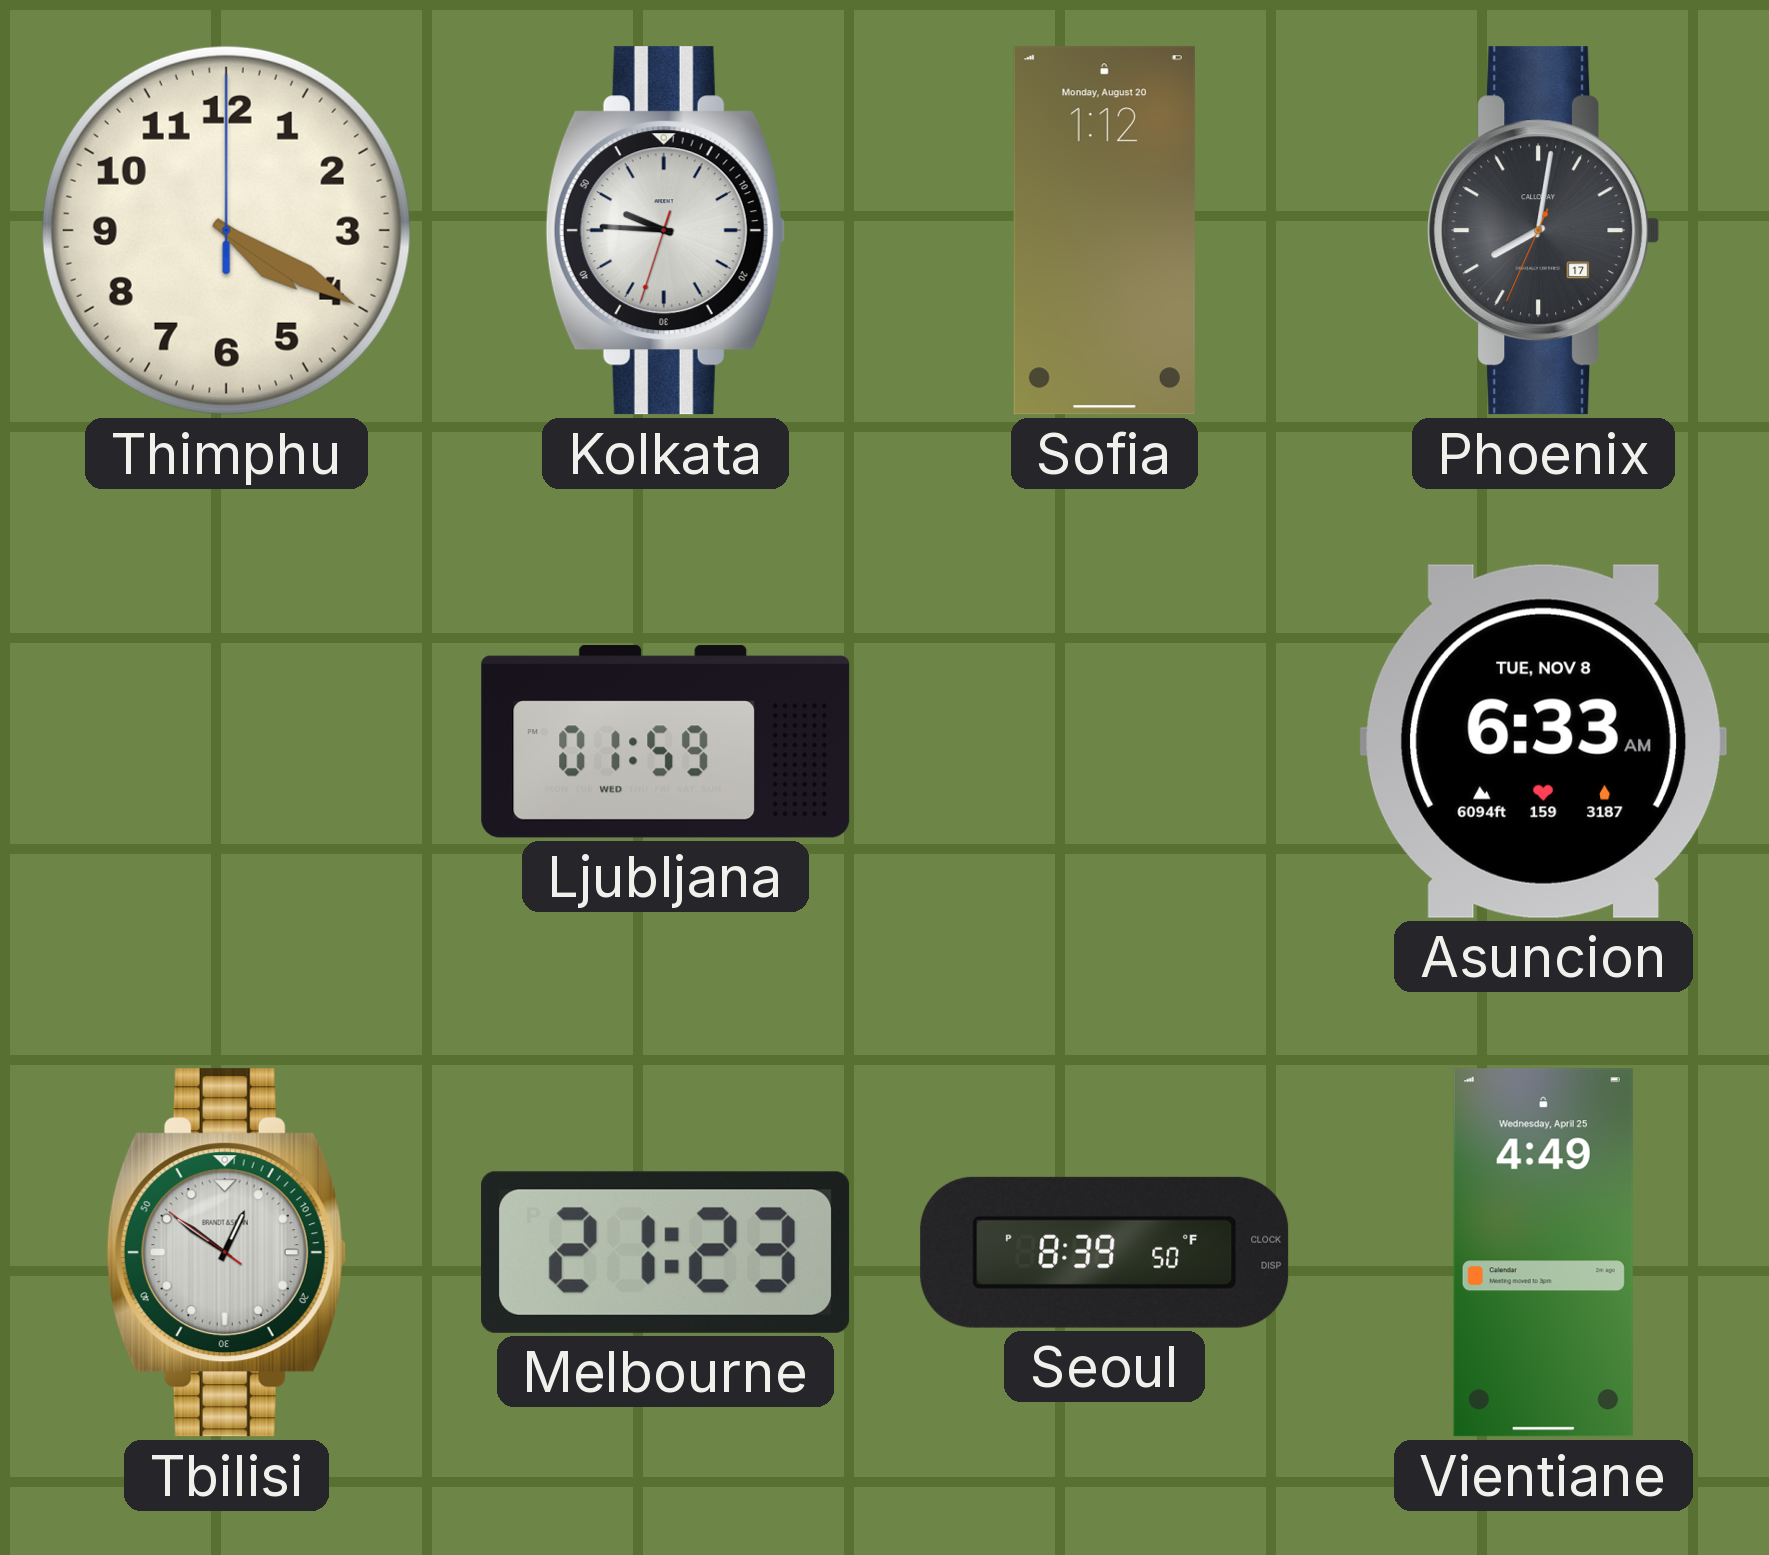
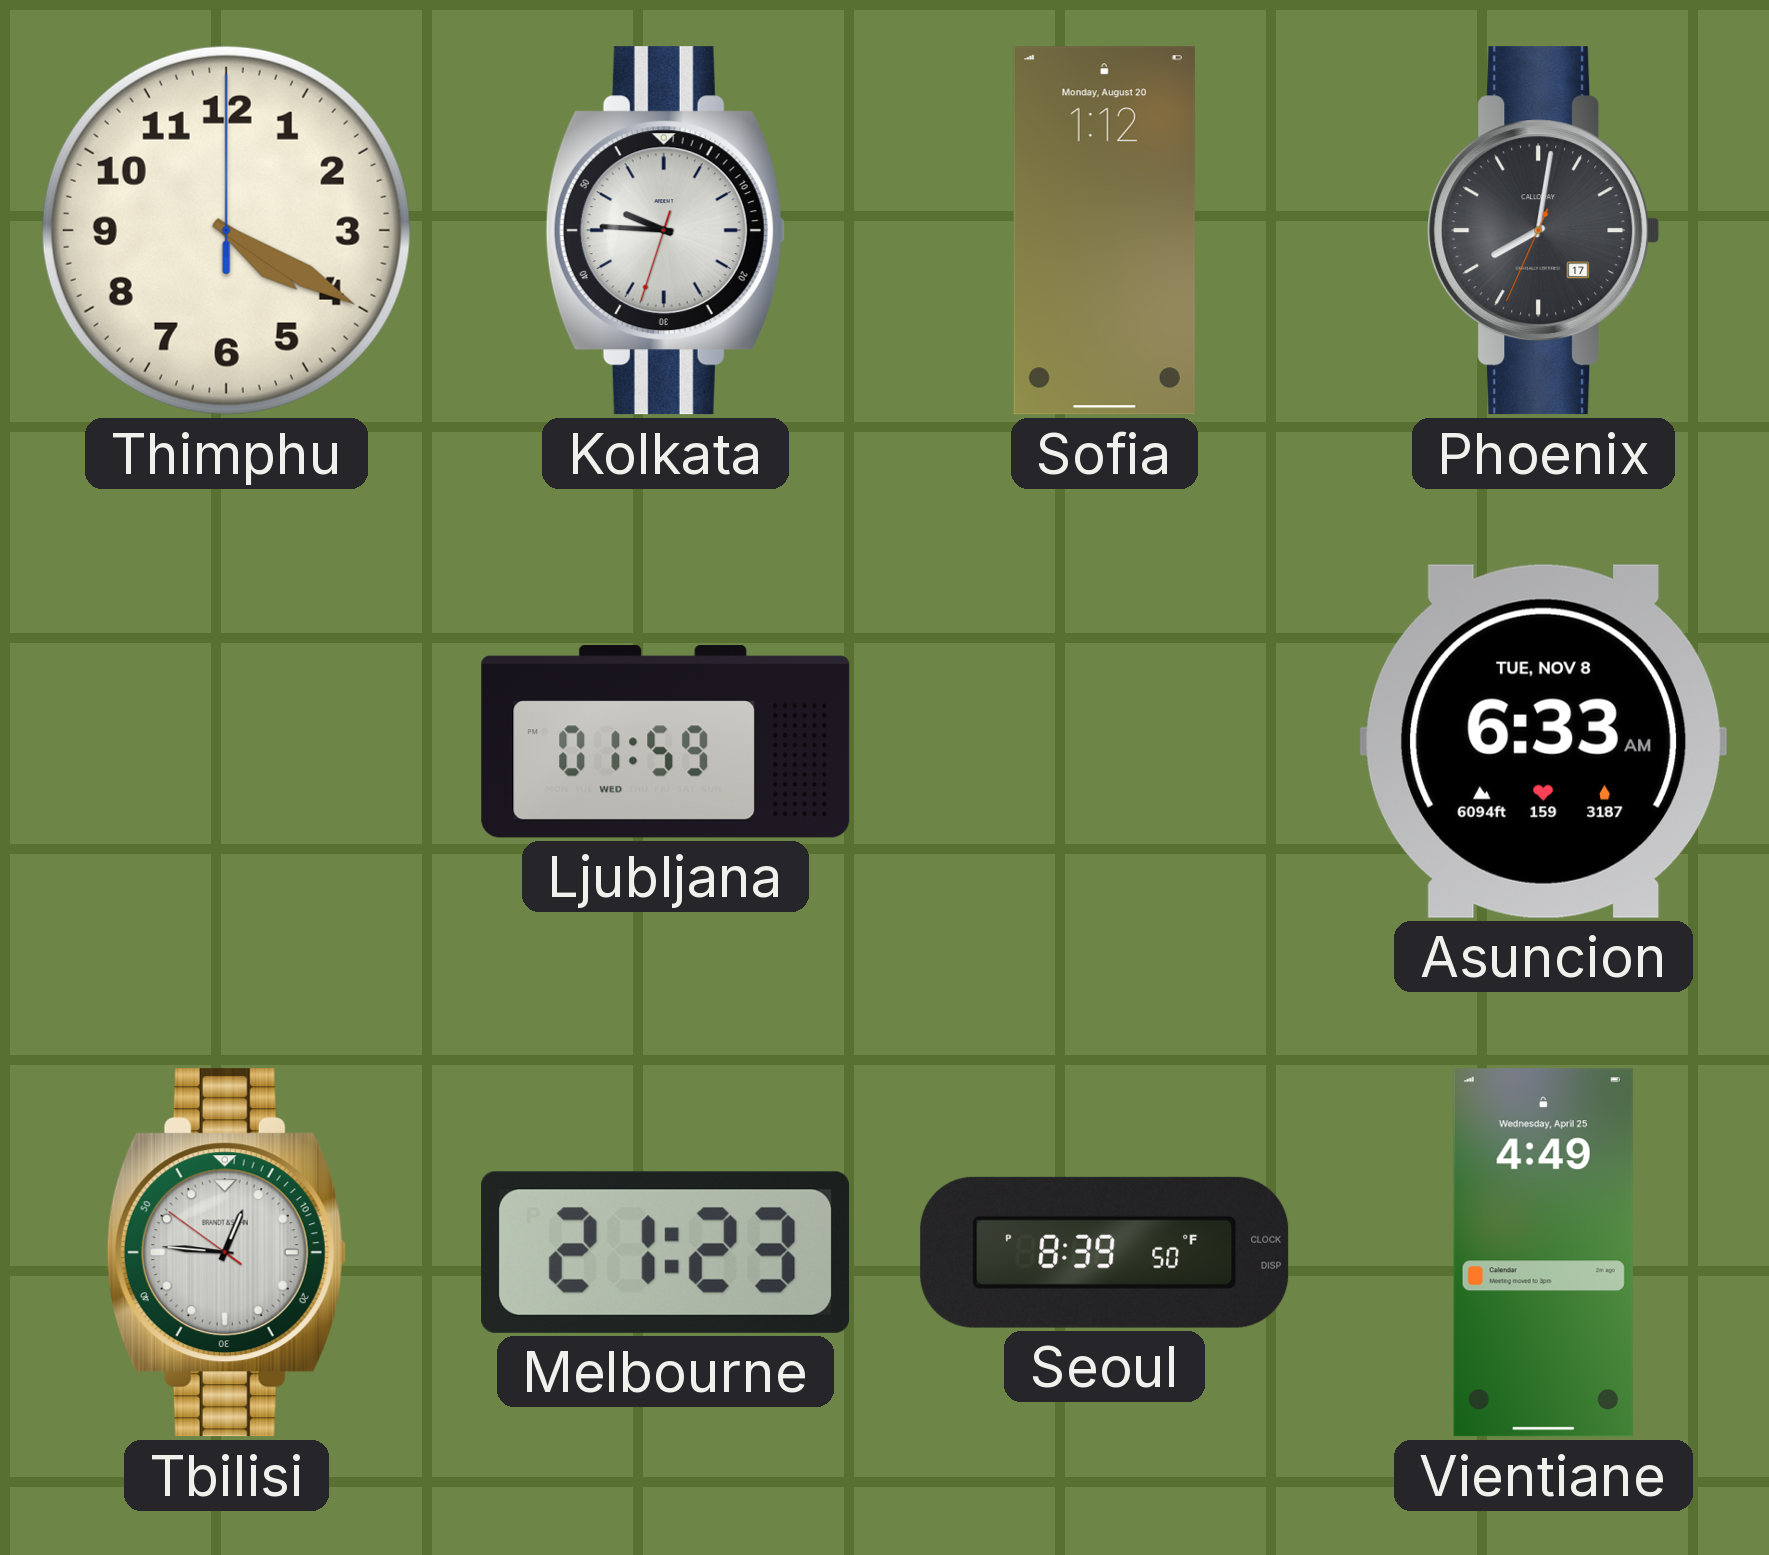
Tbilisi: 12:50 -> 12:45 (226, 1253)
